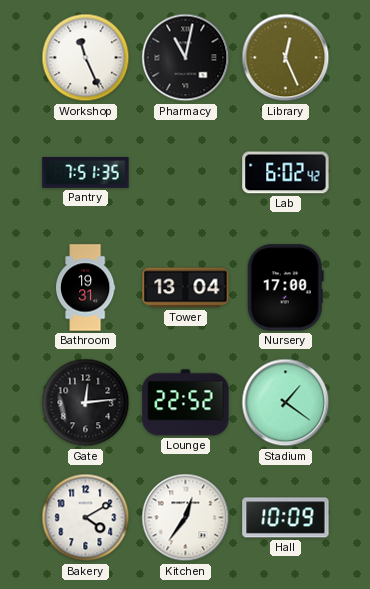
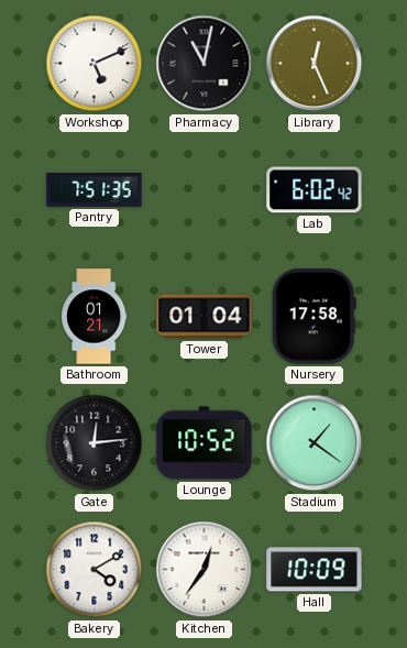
Workshop: 11:26 -> 5:11 (95, 64)
Bathroom: 19:31 -> 01:21 (94, 317)
Tower: 13:04 -> 01:04 (205, 317)
Nursery: 17:00 -> 17:58 (313, 317)
Lounge: 22:52 -> 10:52 (205, 443)
